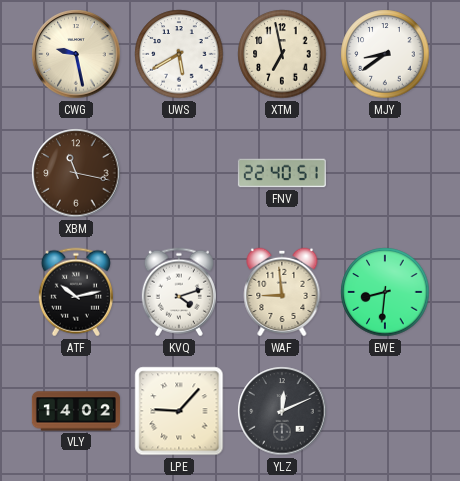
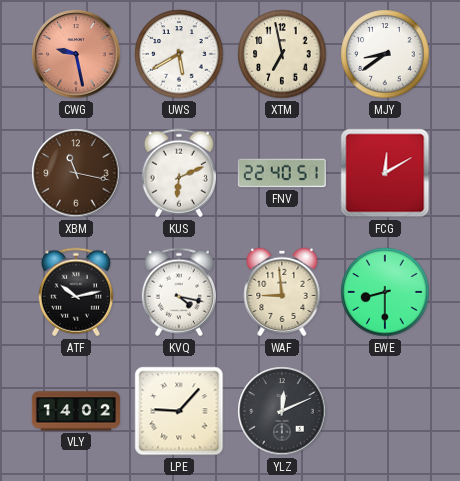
CWG dial: cream -> salmon (76, 54)
KUS: none -> 6:11 (179, 173)
FCG: none -> 12:10 (385, 173)
KVQ: 4:12 -> 4:17 (179, 292)
EWE: 8:31 -> 8:30 (385, 292)
